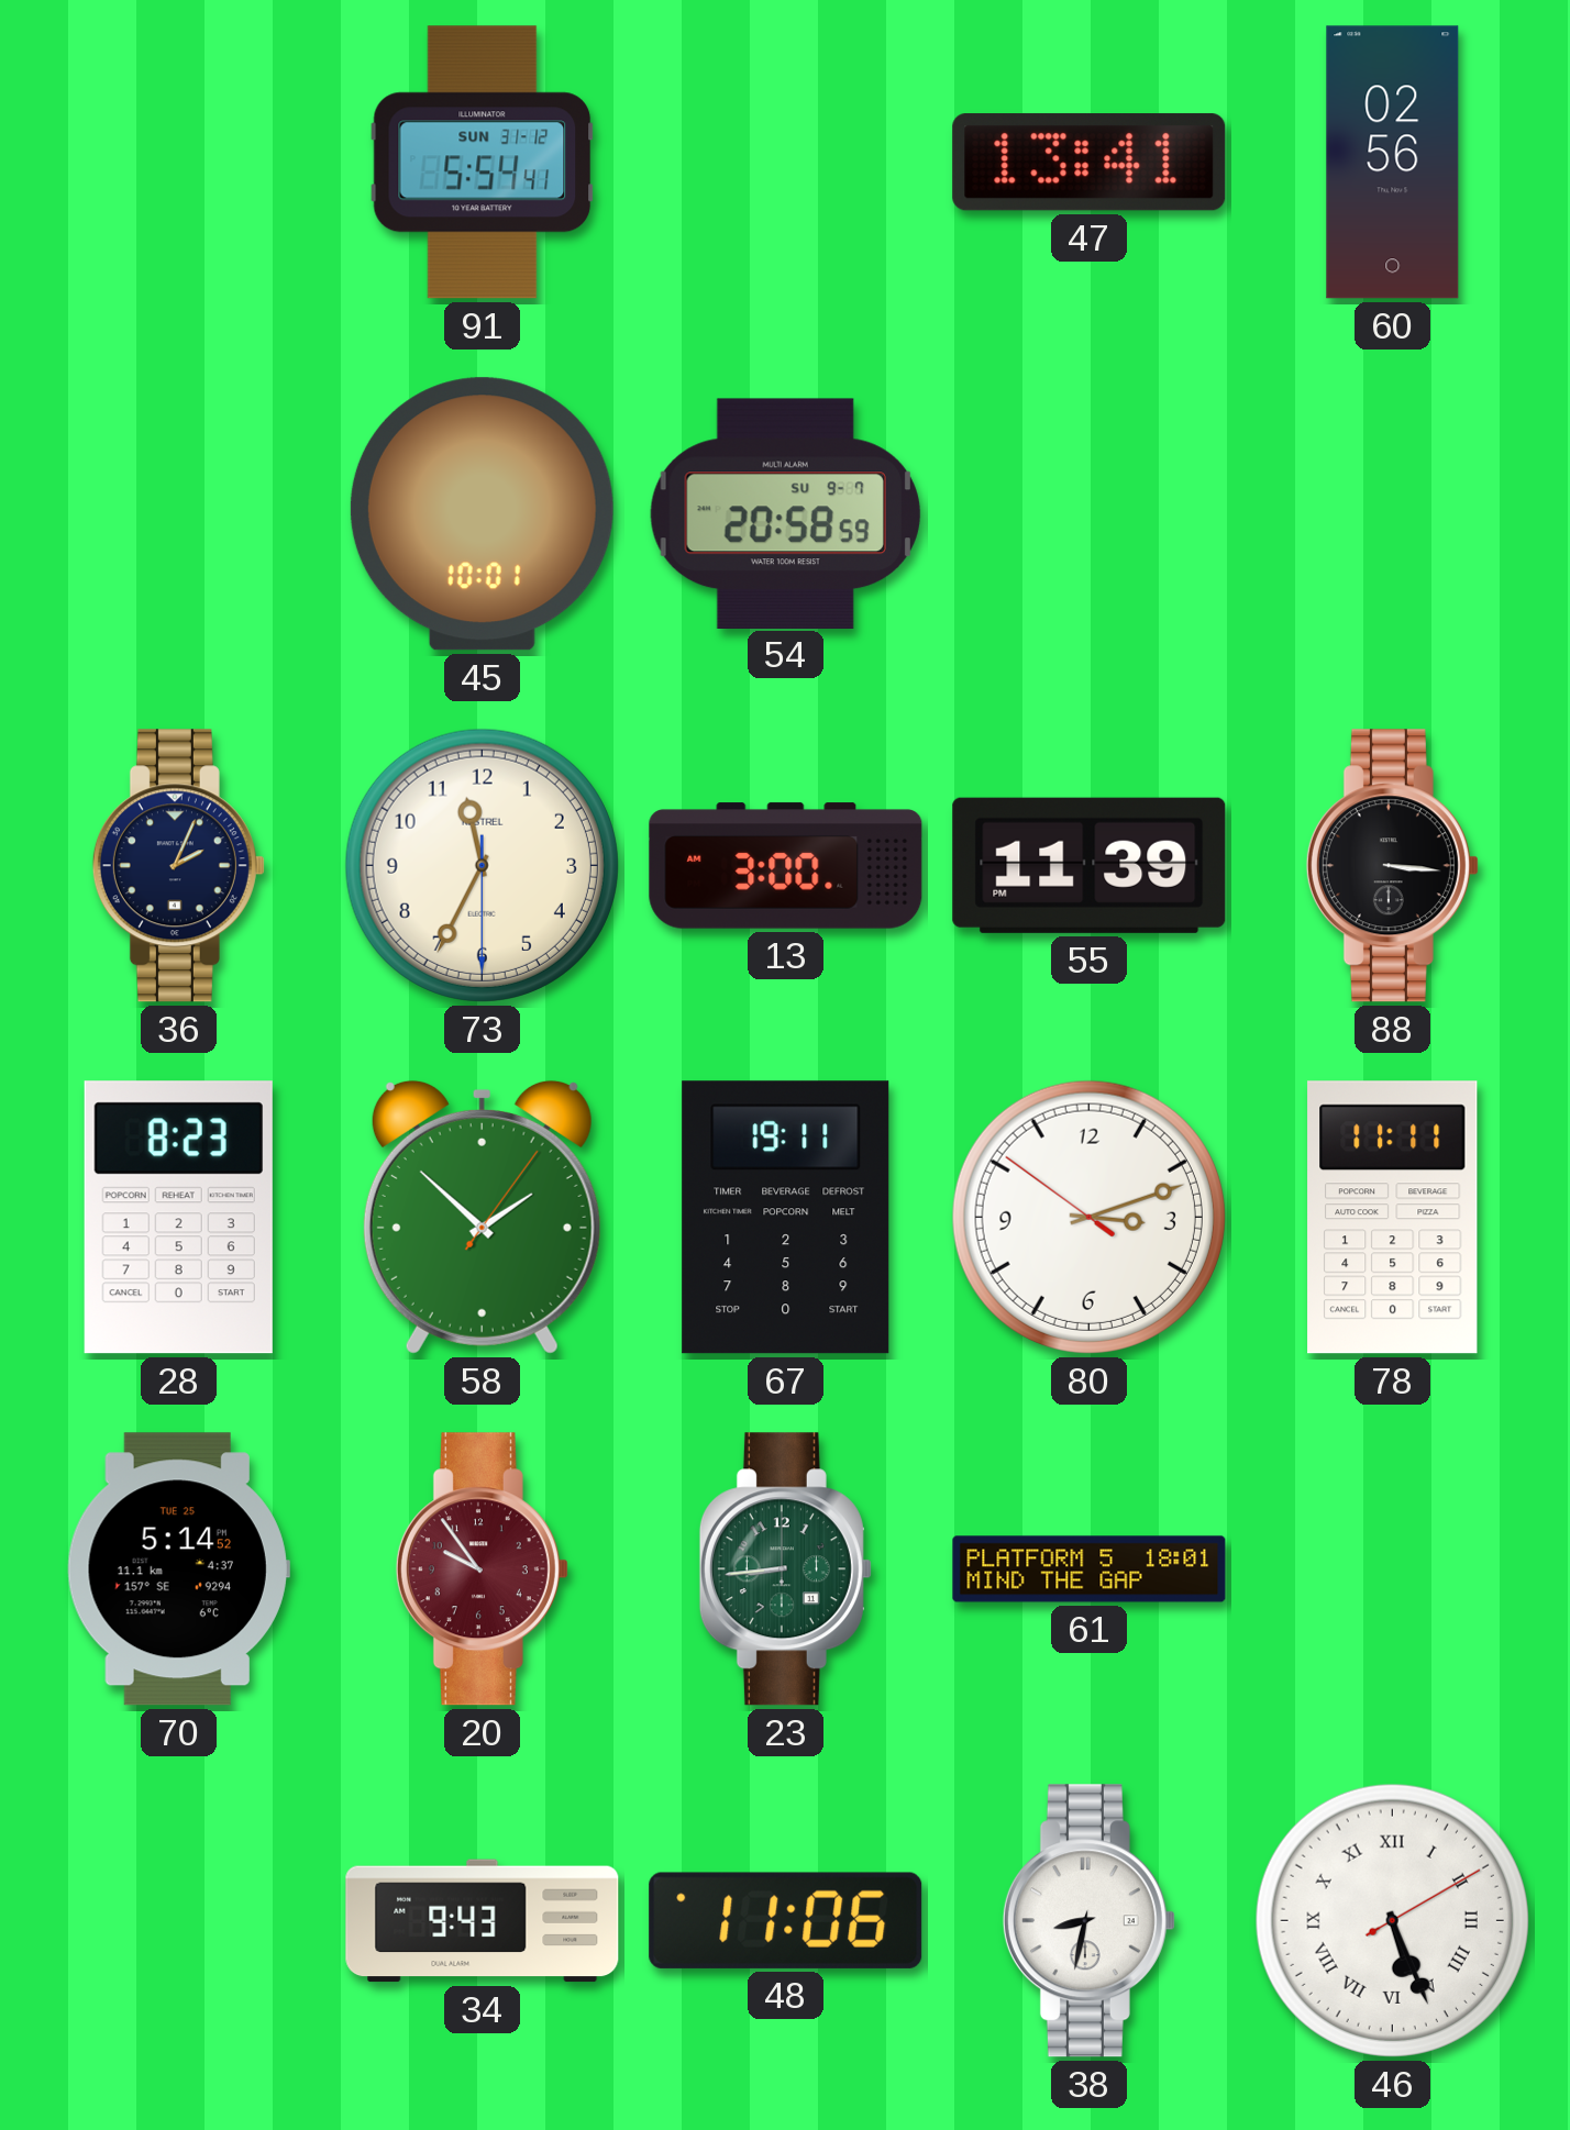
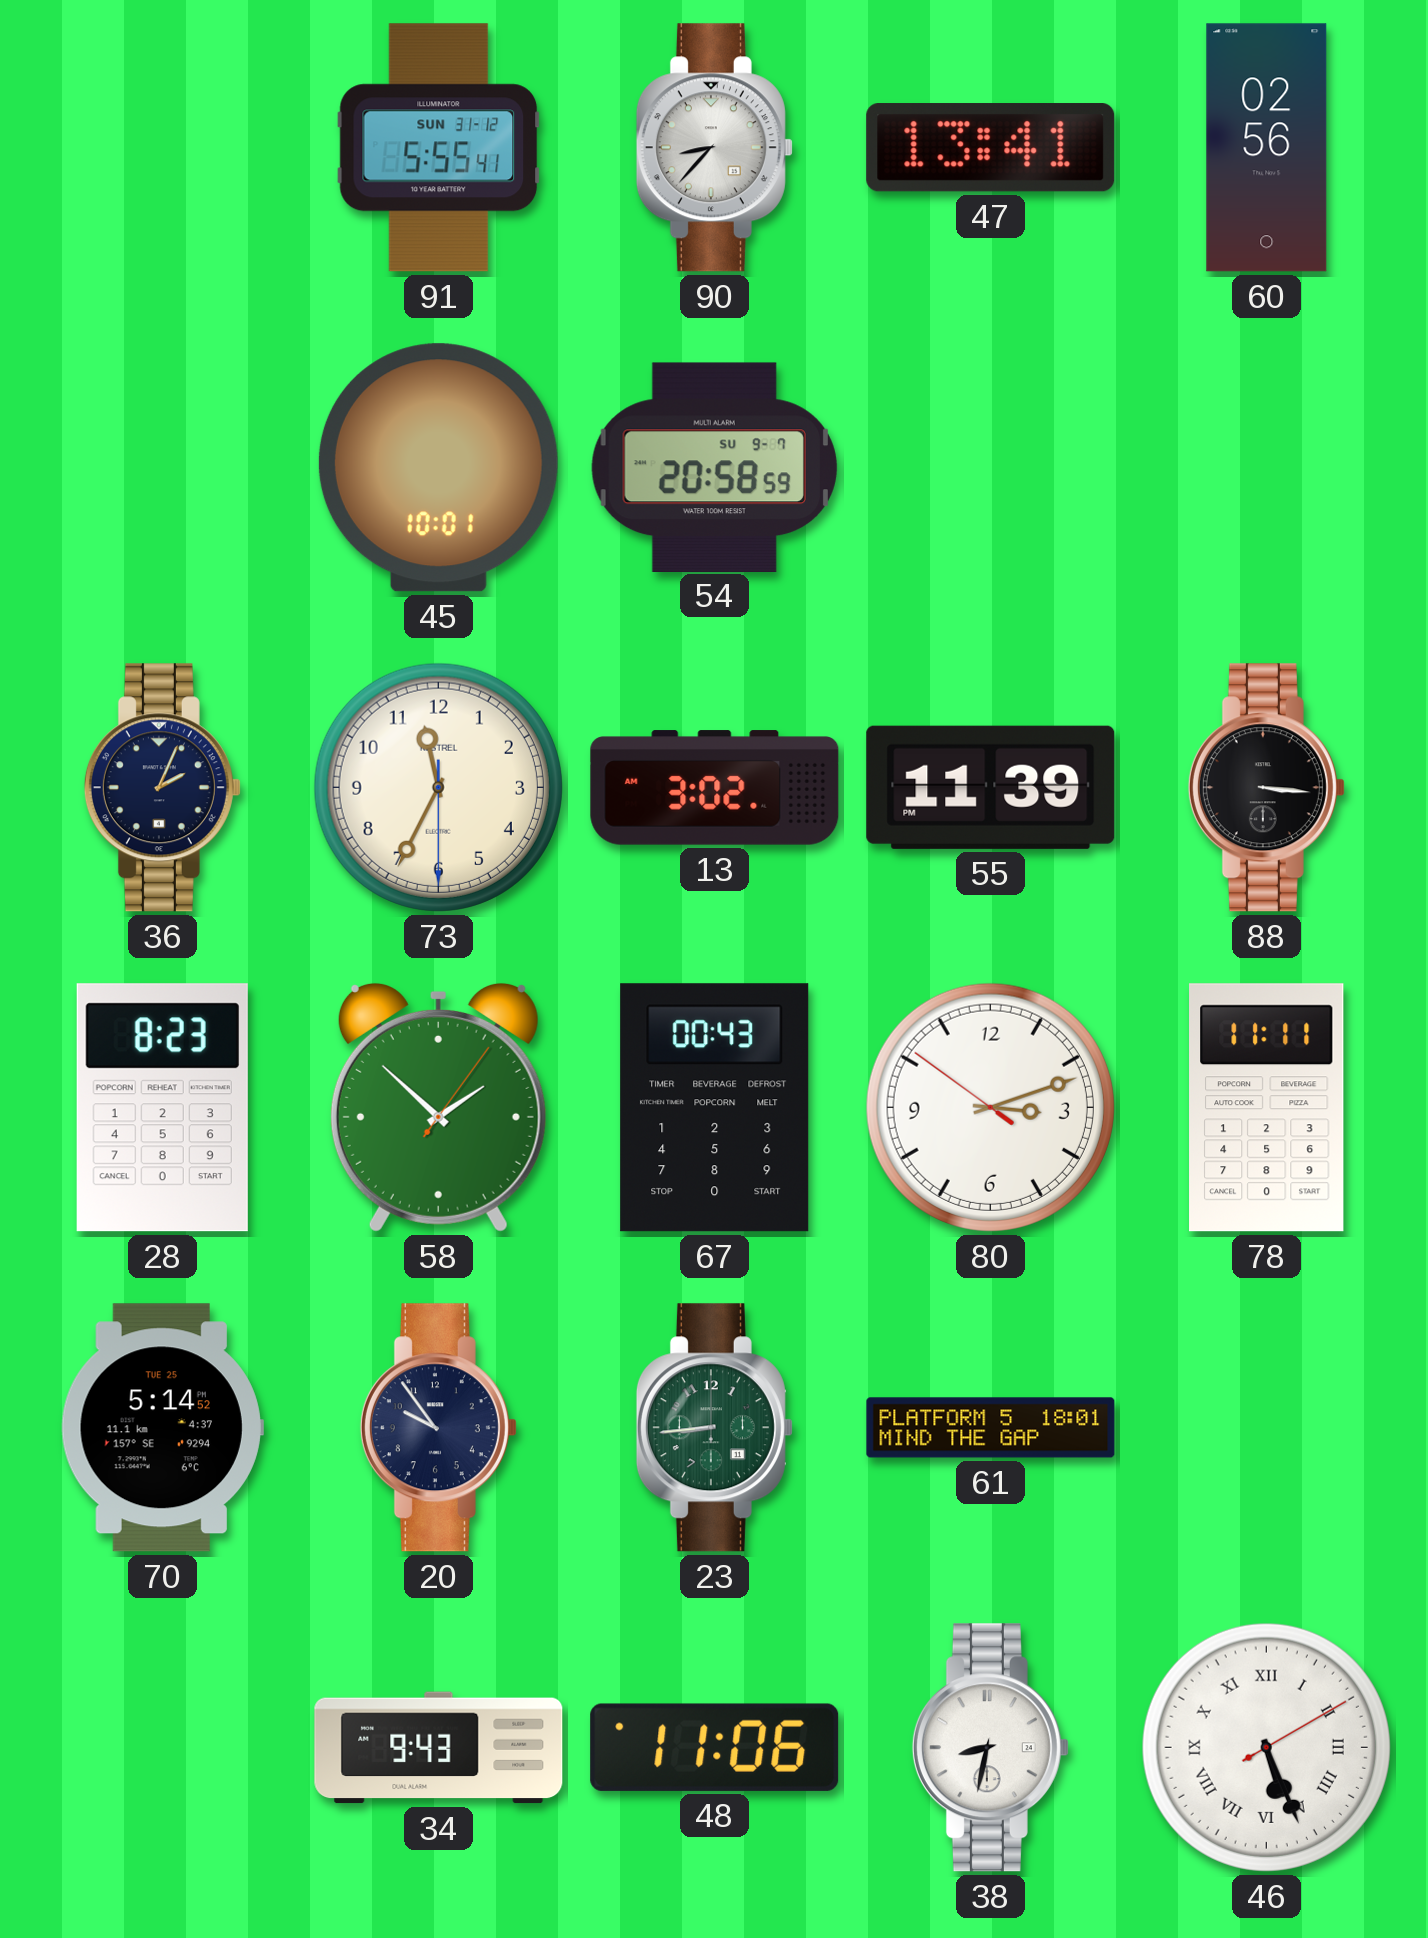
91: 5:54 -> 5:55 (439, 148)
90: none -> 8:37 (714, 148)
13: 3:00 -> 3:02 (715, 788)
67: 19:11 -> 00:43 (715, 1108)
20 dial: burgundy -> navy (438, 1428)
